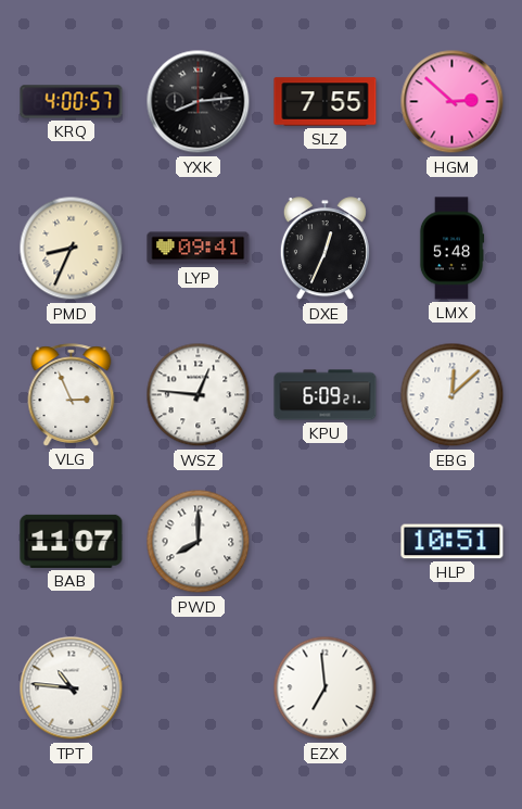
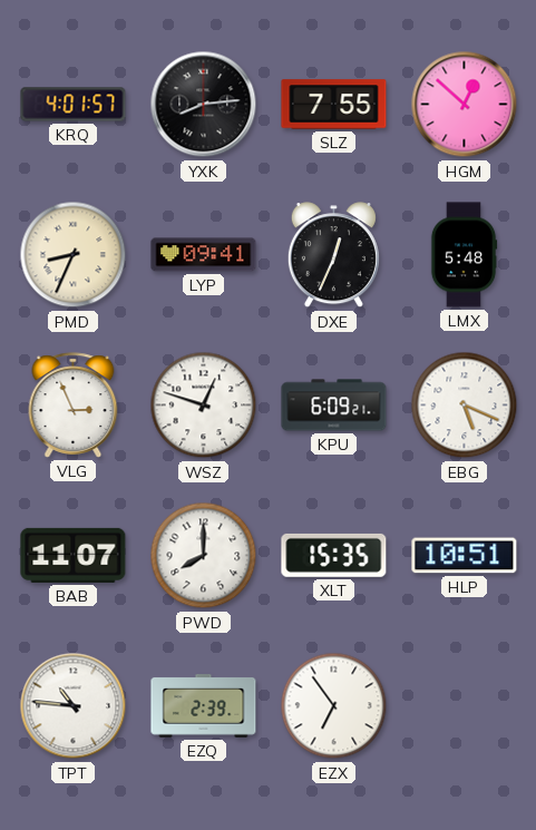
KRQ: 4:00 -> 4:01 (74, 105)
HGM: 2:52 -> 12:52 (465, 105)
WSZ: 12:46 -> 12:48 (204, 406)
EBG: 12:08 -> 5:19 (465, 406)
XLT: none -> 15:35 (334, 555)
EZQ: none -> 2:39 (204, 706)
EZX: 6:59 -> 6:54 (334, 706)
